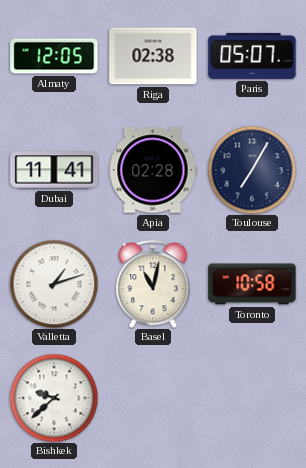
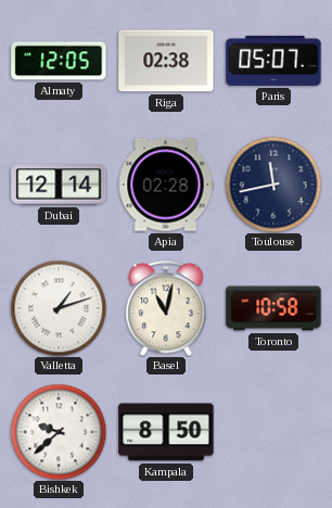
Dubai: 11:41 -> 12:14 (59, 185)
Toulouse: 7:05 -> 11:43 (273, 185)
Kampala: none -> 8:50 (166, 432)
